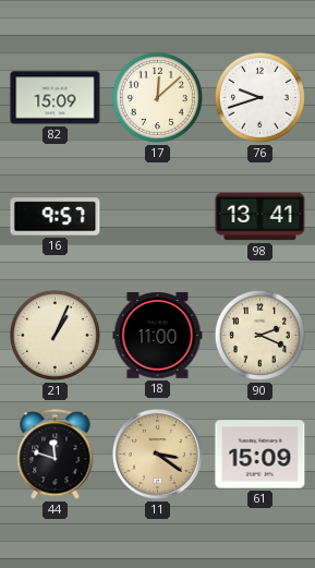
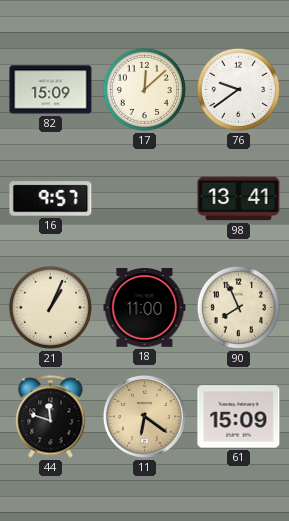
76: 9:42 -> 9:39 (238, 89)
90: 2:19 -> 7:56 (238, 307)
11: 3:21 -> 6:21 (144, 416)
